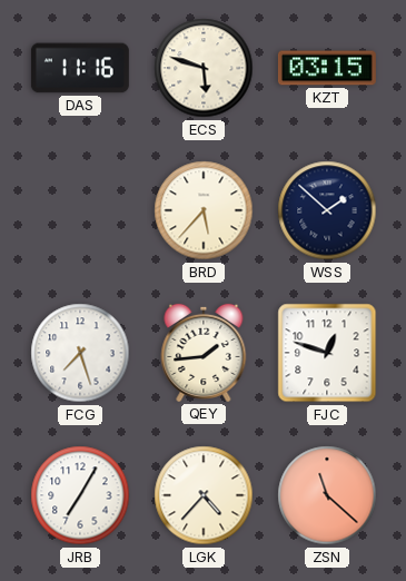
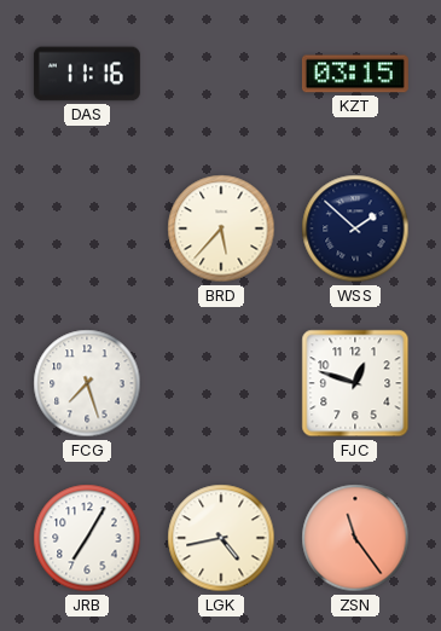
ECS: 5:48 -> none (204, 68)
QEY: 1:44 -> none (204, 353)
LGK: 4:37 -> 4:43 (221, 538)
ZSN: 11:22 -> 11:24 (355, 538)
